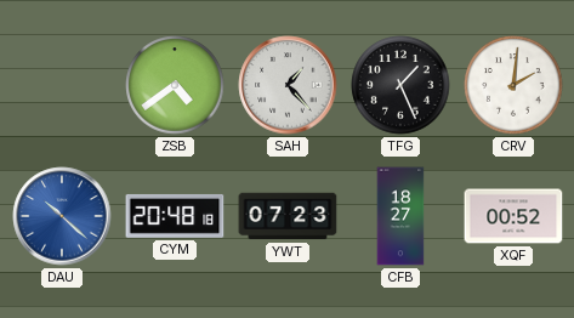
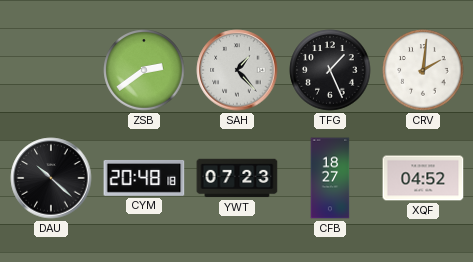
ZSB: 4:39 -> 2:39 (144, 70)
DAU dial: blue -> black (51, 178)
XQF: 00:52 -> 04:52 (423, 178)
